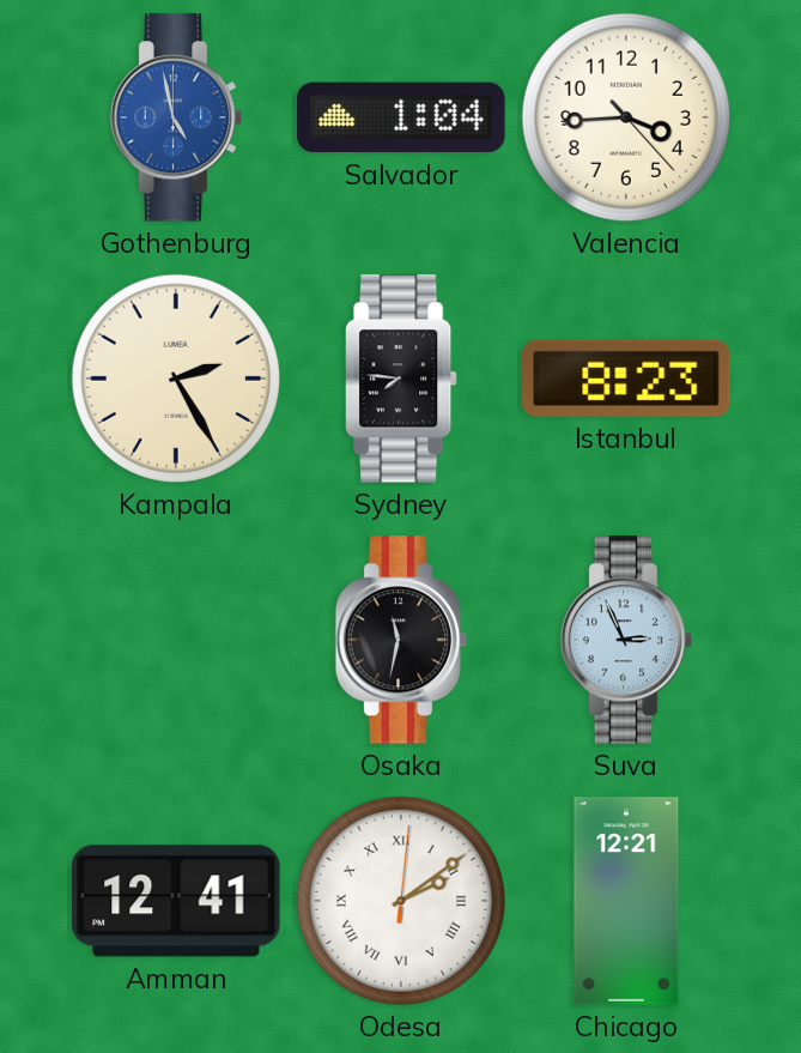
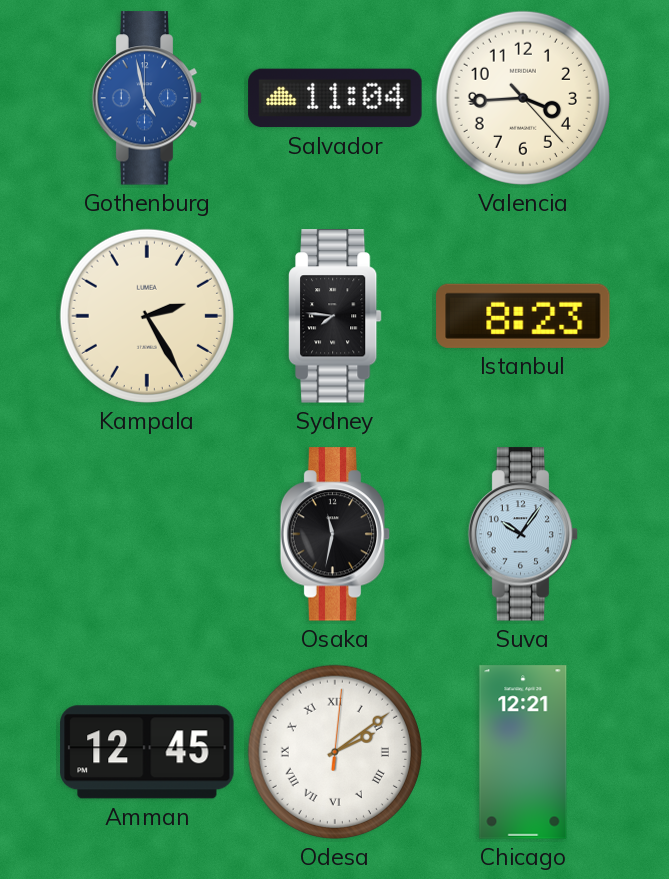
Salvador: 1:04 -> 11:04 (335, 98)
Suva: 2:56 -> 10:06 (523, 534)
Amman: 12:41 -> 12:45 (147, 752)
